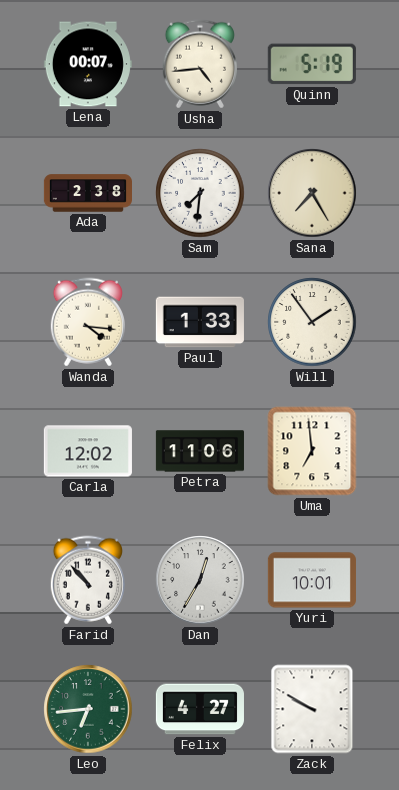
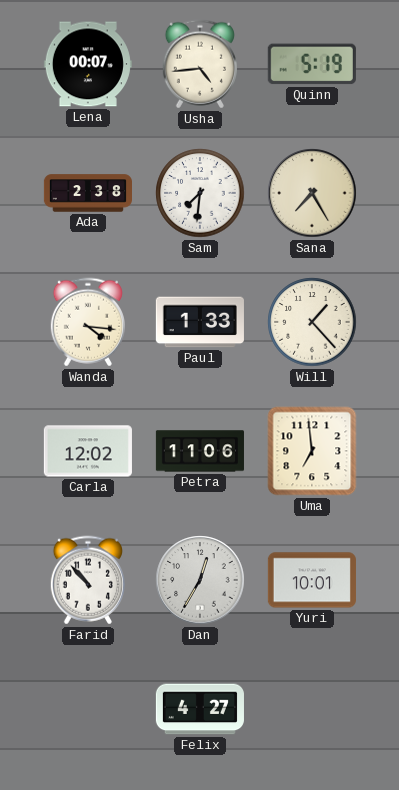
Will: 1:54 -> 1:23 (312, 322)
Leo: 6:44 -> none (88, 709)
Zack: 9:50 -> none (312, 709)
